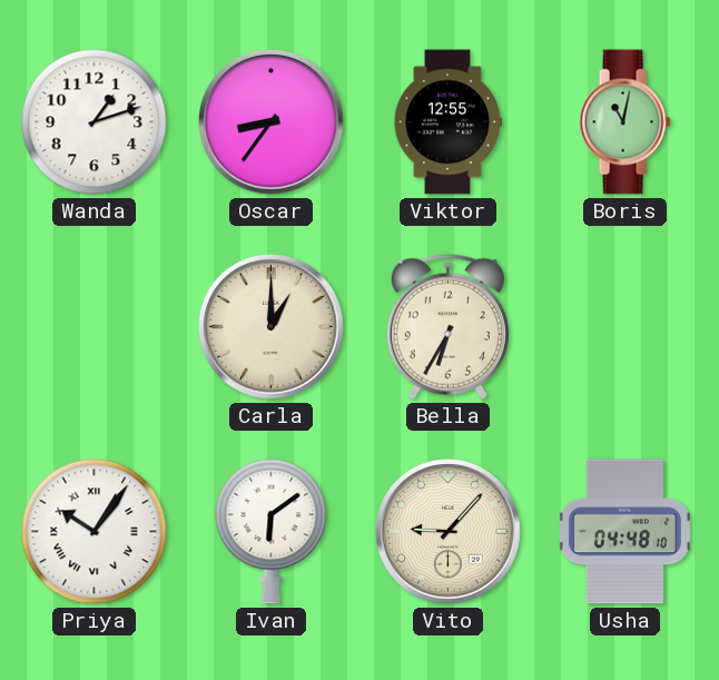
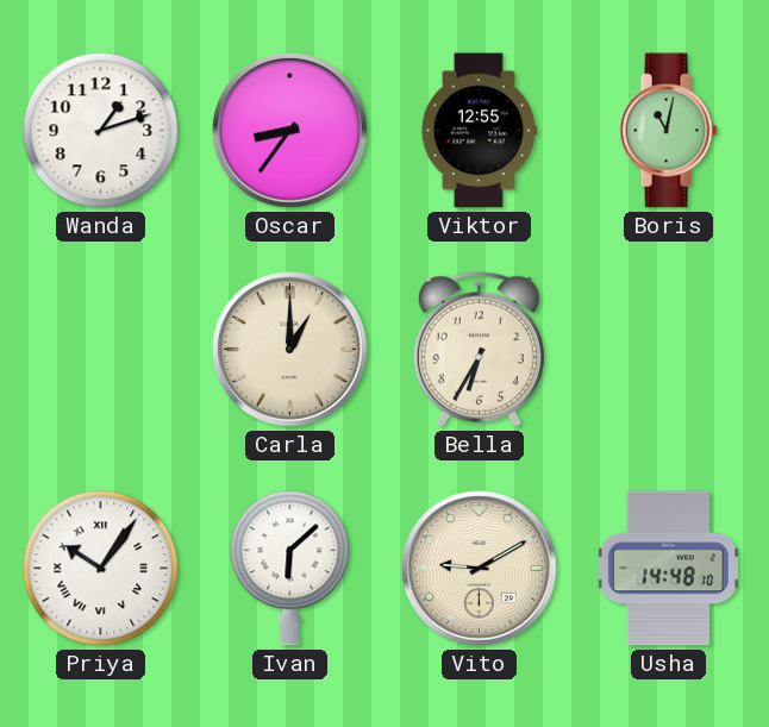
Ivan: 6:09 -> 6:08 (290, 569)
Vito: 9:07 -> 9:10 (480, 569)
Usha: 04:48 -> 14:48 (668, 569)
